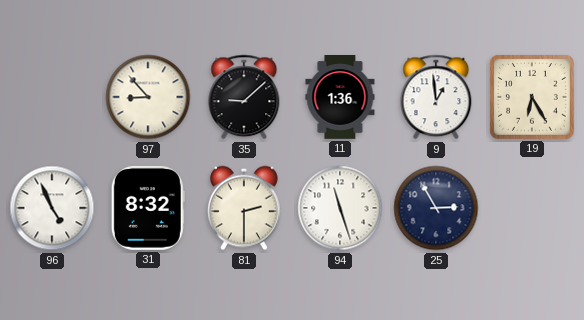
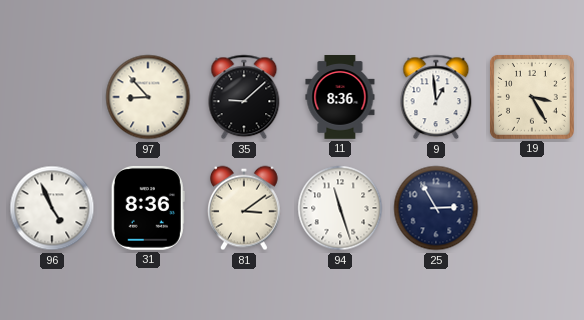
11: 1:36 -> 8:36 (340, 98)
19: 6:25 -> 3:25 (532, 97)
31: 8:32 -> 8:36 (148, 208)
81: 2:30 -> 3:09 (244, 208)
